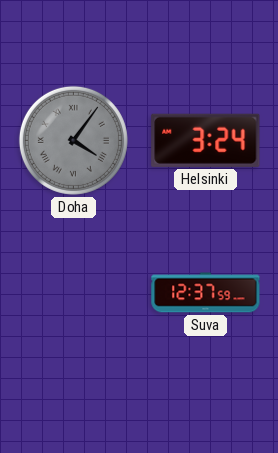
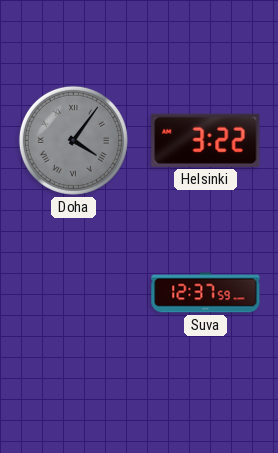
Helsinki: 3:24 -> 3:22 (206, 140)
